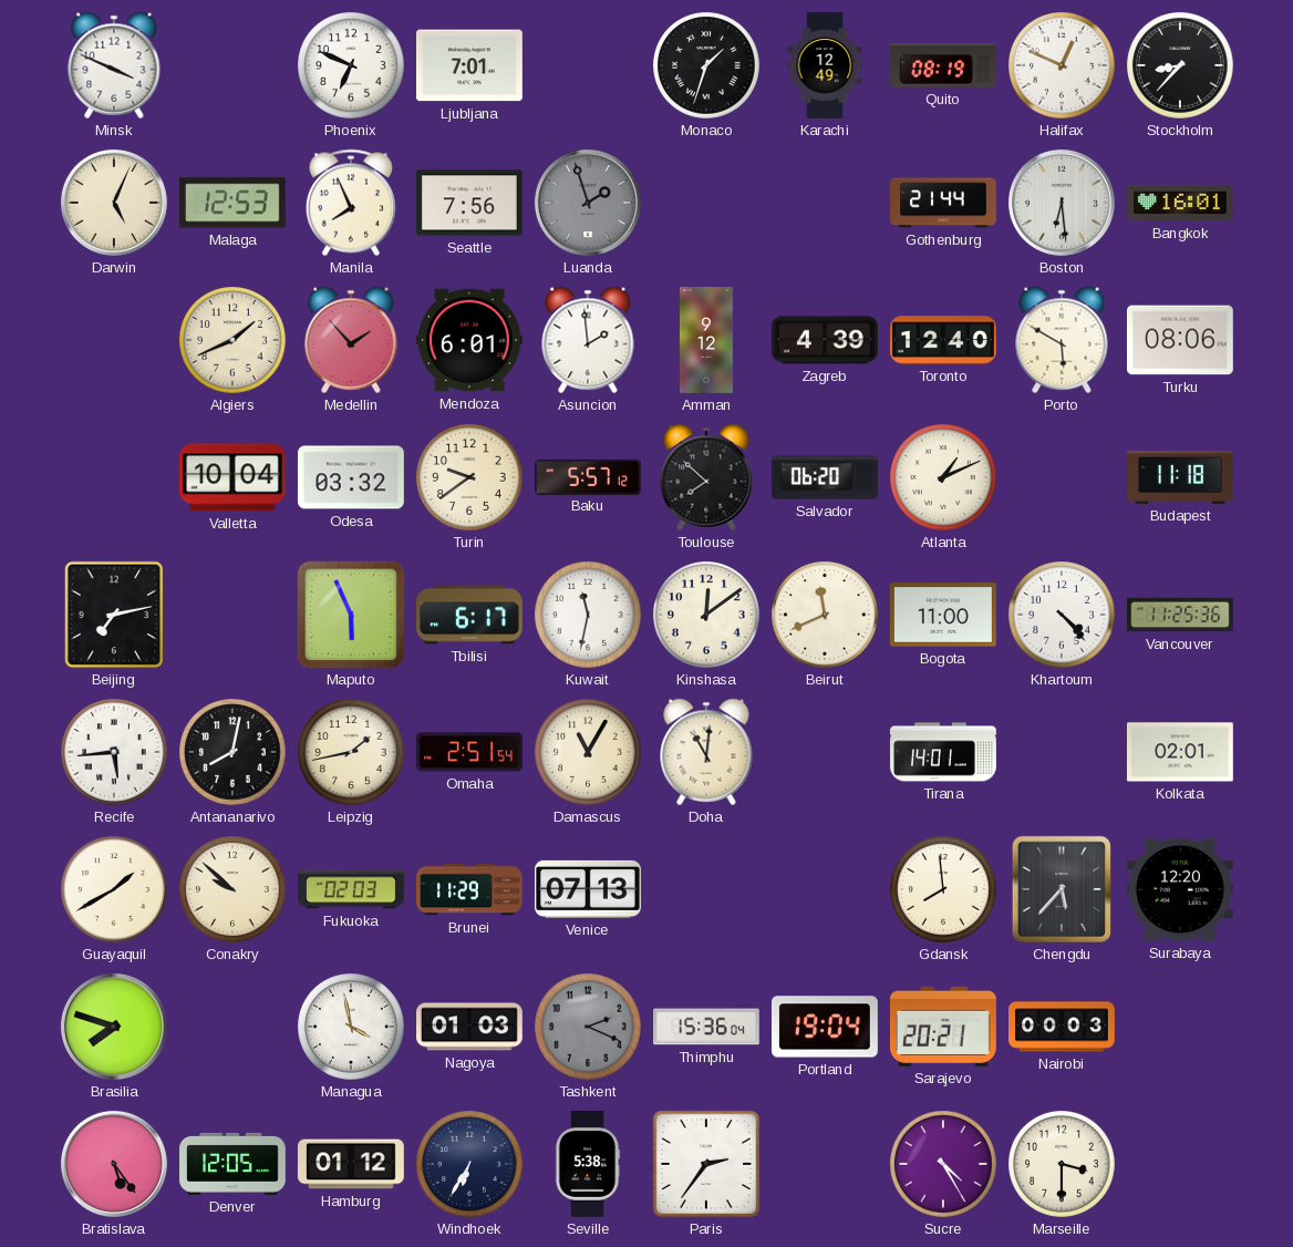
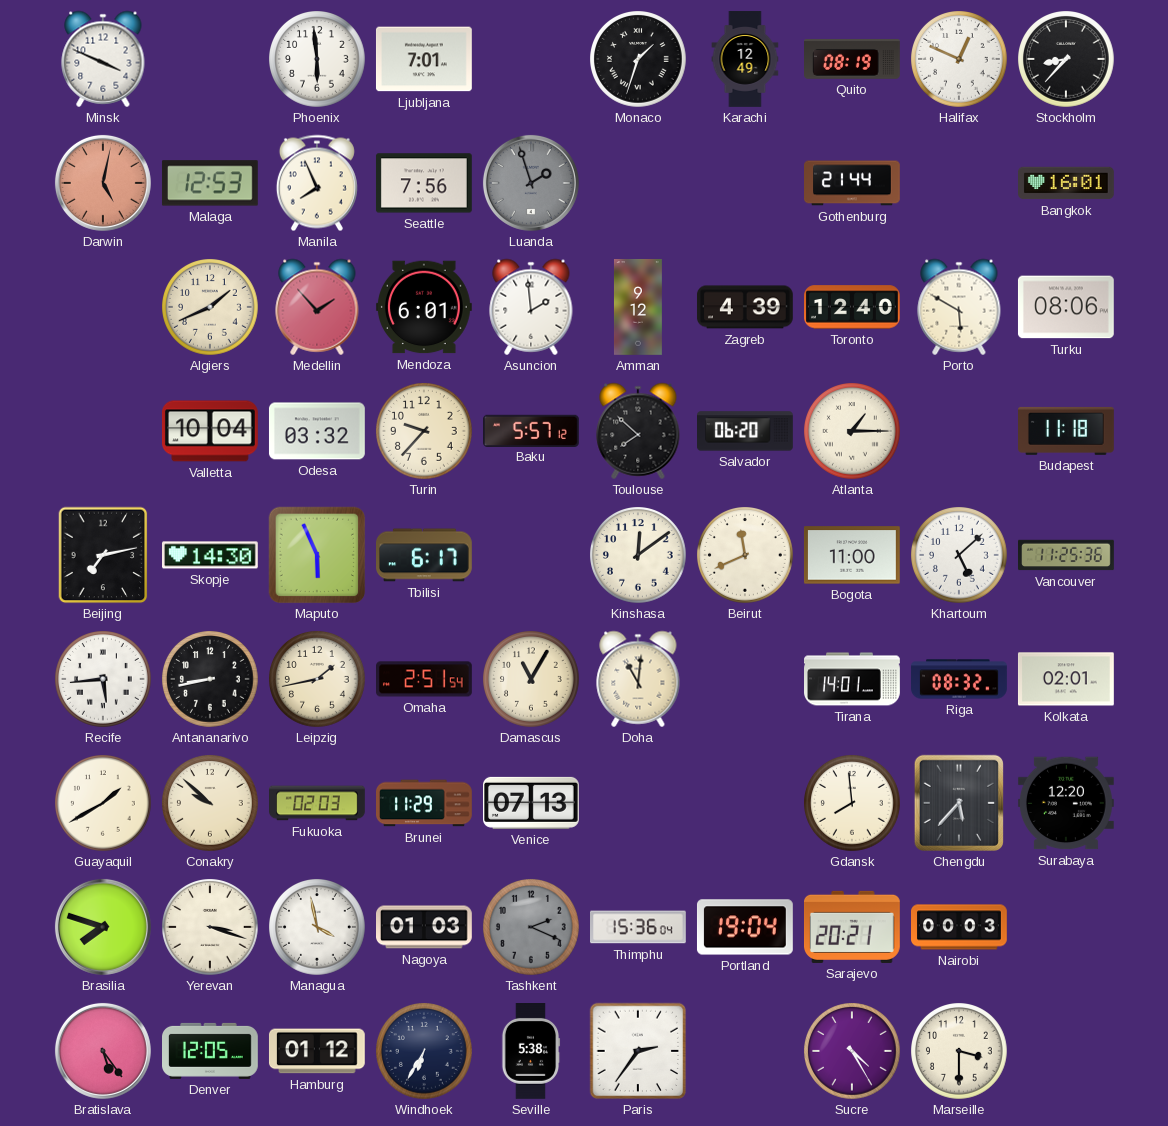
Phoenix: 6:49 -> 5:59 (318, 60)
Darwin: 5:04 -> 5:02 (103, 183)
Darwin dial: cream -> salmon (103, 183)
Boston: 6:29 -> none (1062, 203)
Turin: 9:39 -> 9:37 (425, 432)
Atlanta: 1:11 -> 1:15 (853, 432)
Skopje: none -> 14:30 (211, 555)
Kuwait: 11:32 -> none (589, 616)
Khartoum: 4:23 -> 5:08 (960, 556)
Antananarivo: 8:02 -> 8:43 (211, 680)
Riga: none -> 08:32 (960, 679)
Yerevan: none -> 3:18 (211, 928)
